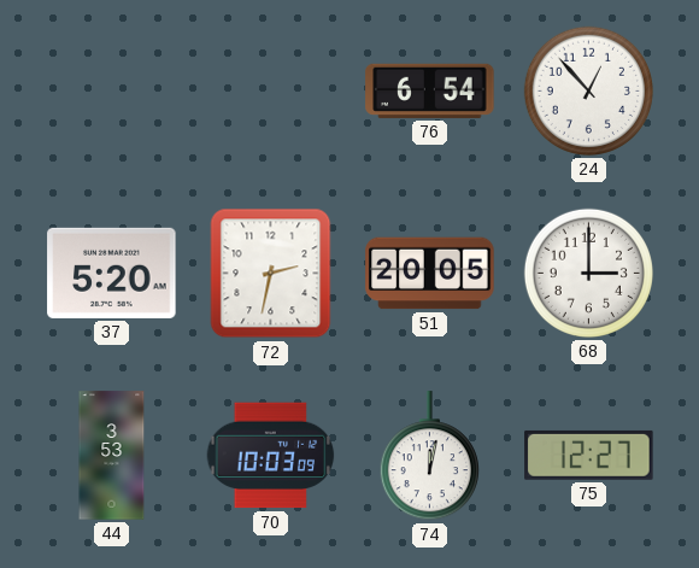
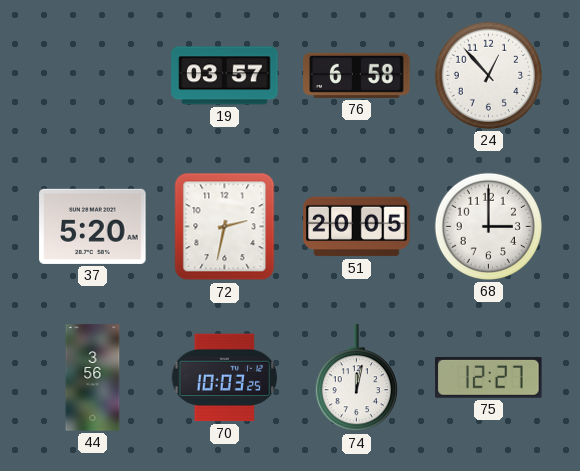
19: none -> 03:57 (225, 76)
76: 6:54 -> 6:58 (357, 75)
44: 3:53 -> 3:56 (93, 378)
70: 10:03:09 -> 10:03:25 (225, 378)
